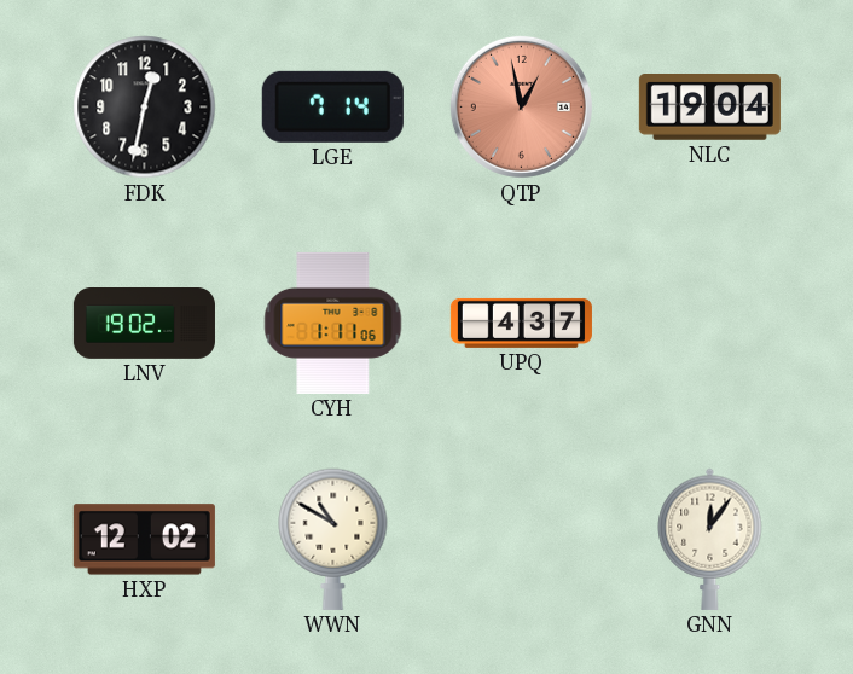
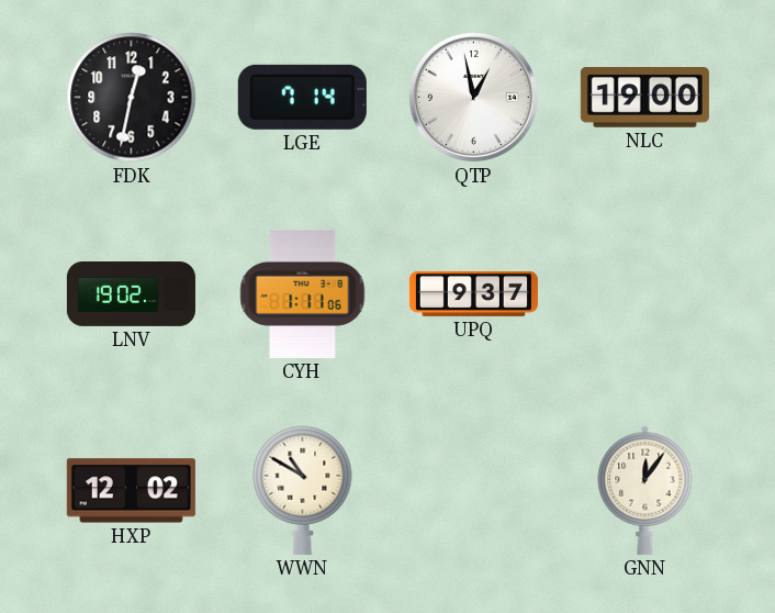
QTP dial: salmon -> white (473, 97)
NLC: 19:04 -> 19:00 (644, 98)
UPQ: 4:37 -> 9:37 (473, 293)
